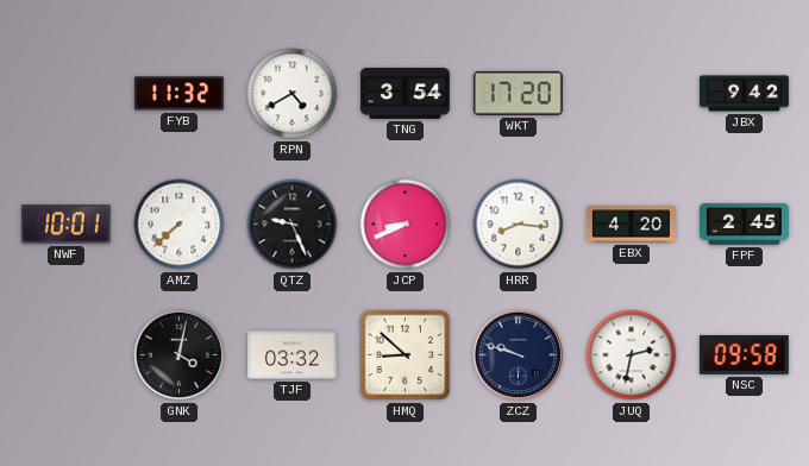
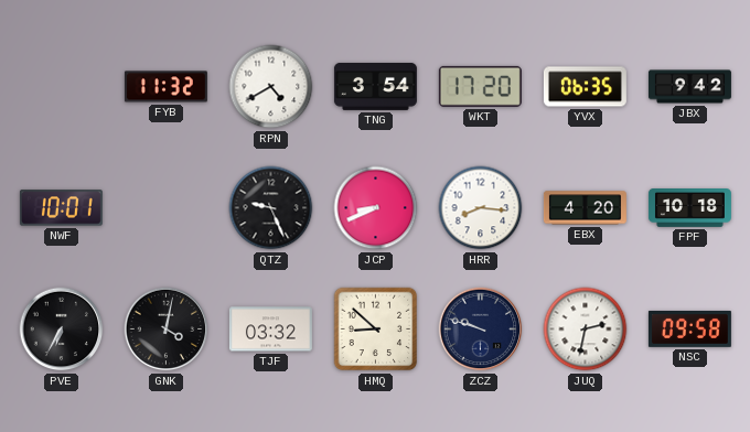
YVX: none -> 06:35 (585, 87)
AMZ: 7:38 -> none (180, 225)
FPF: 2:45 -> 10:18 (689, 208)
PVE: none -> 6:35 (62, 330)
